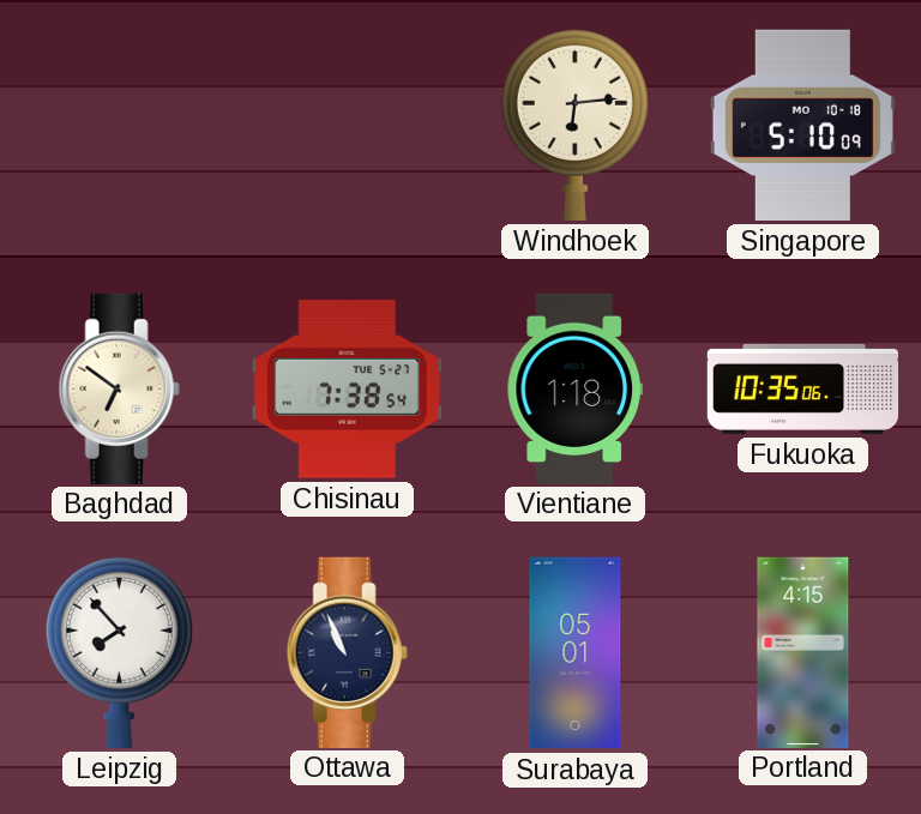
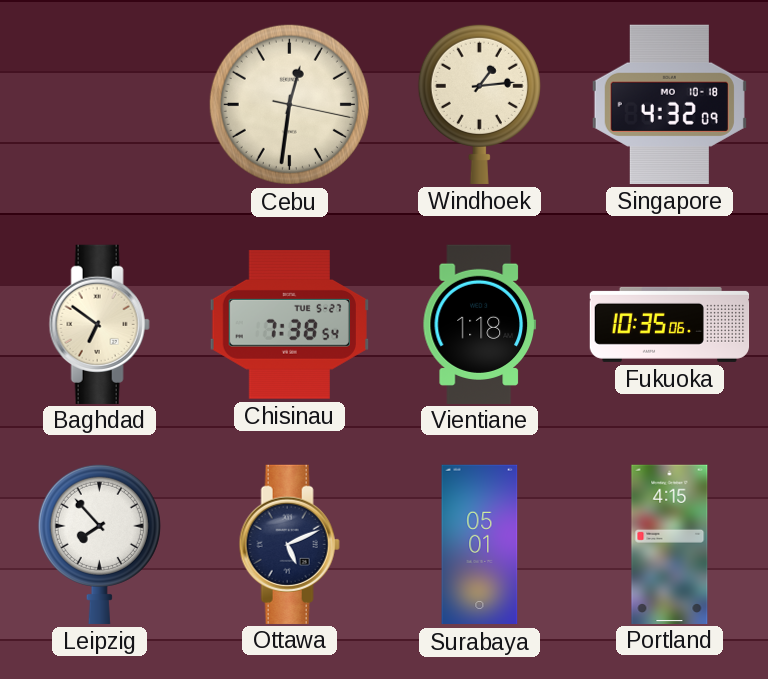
Cebu: none -> 12:31 (289, 104)
Windhoek: 6:14 -> 1:14 (479, 104)
Singapore: 5:10 -> 4:32 (669, 104)
Ottawa: 10:56 -> 5:11 (289, 544)
